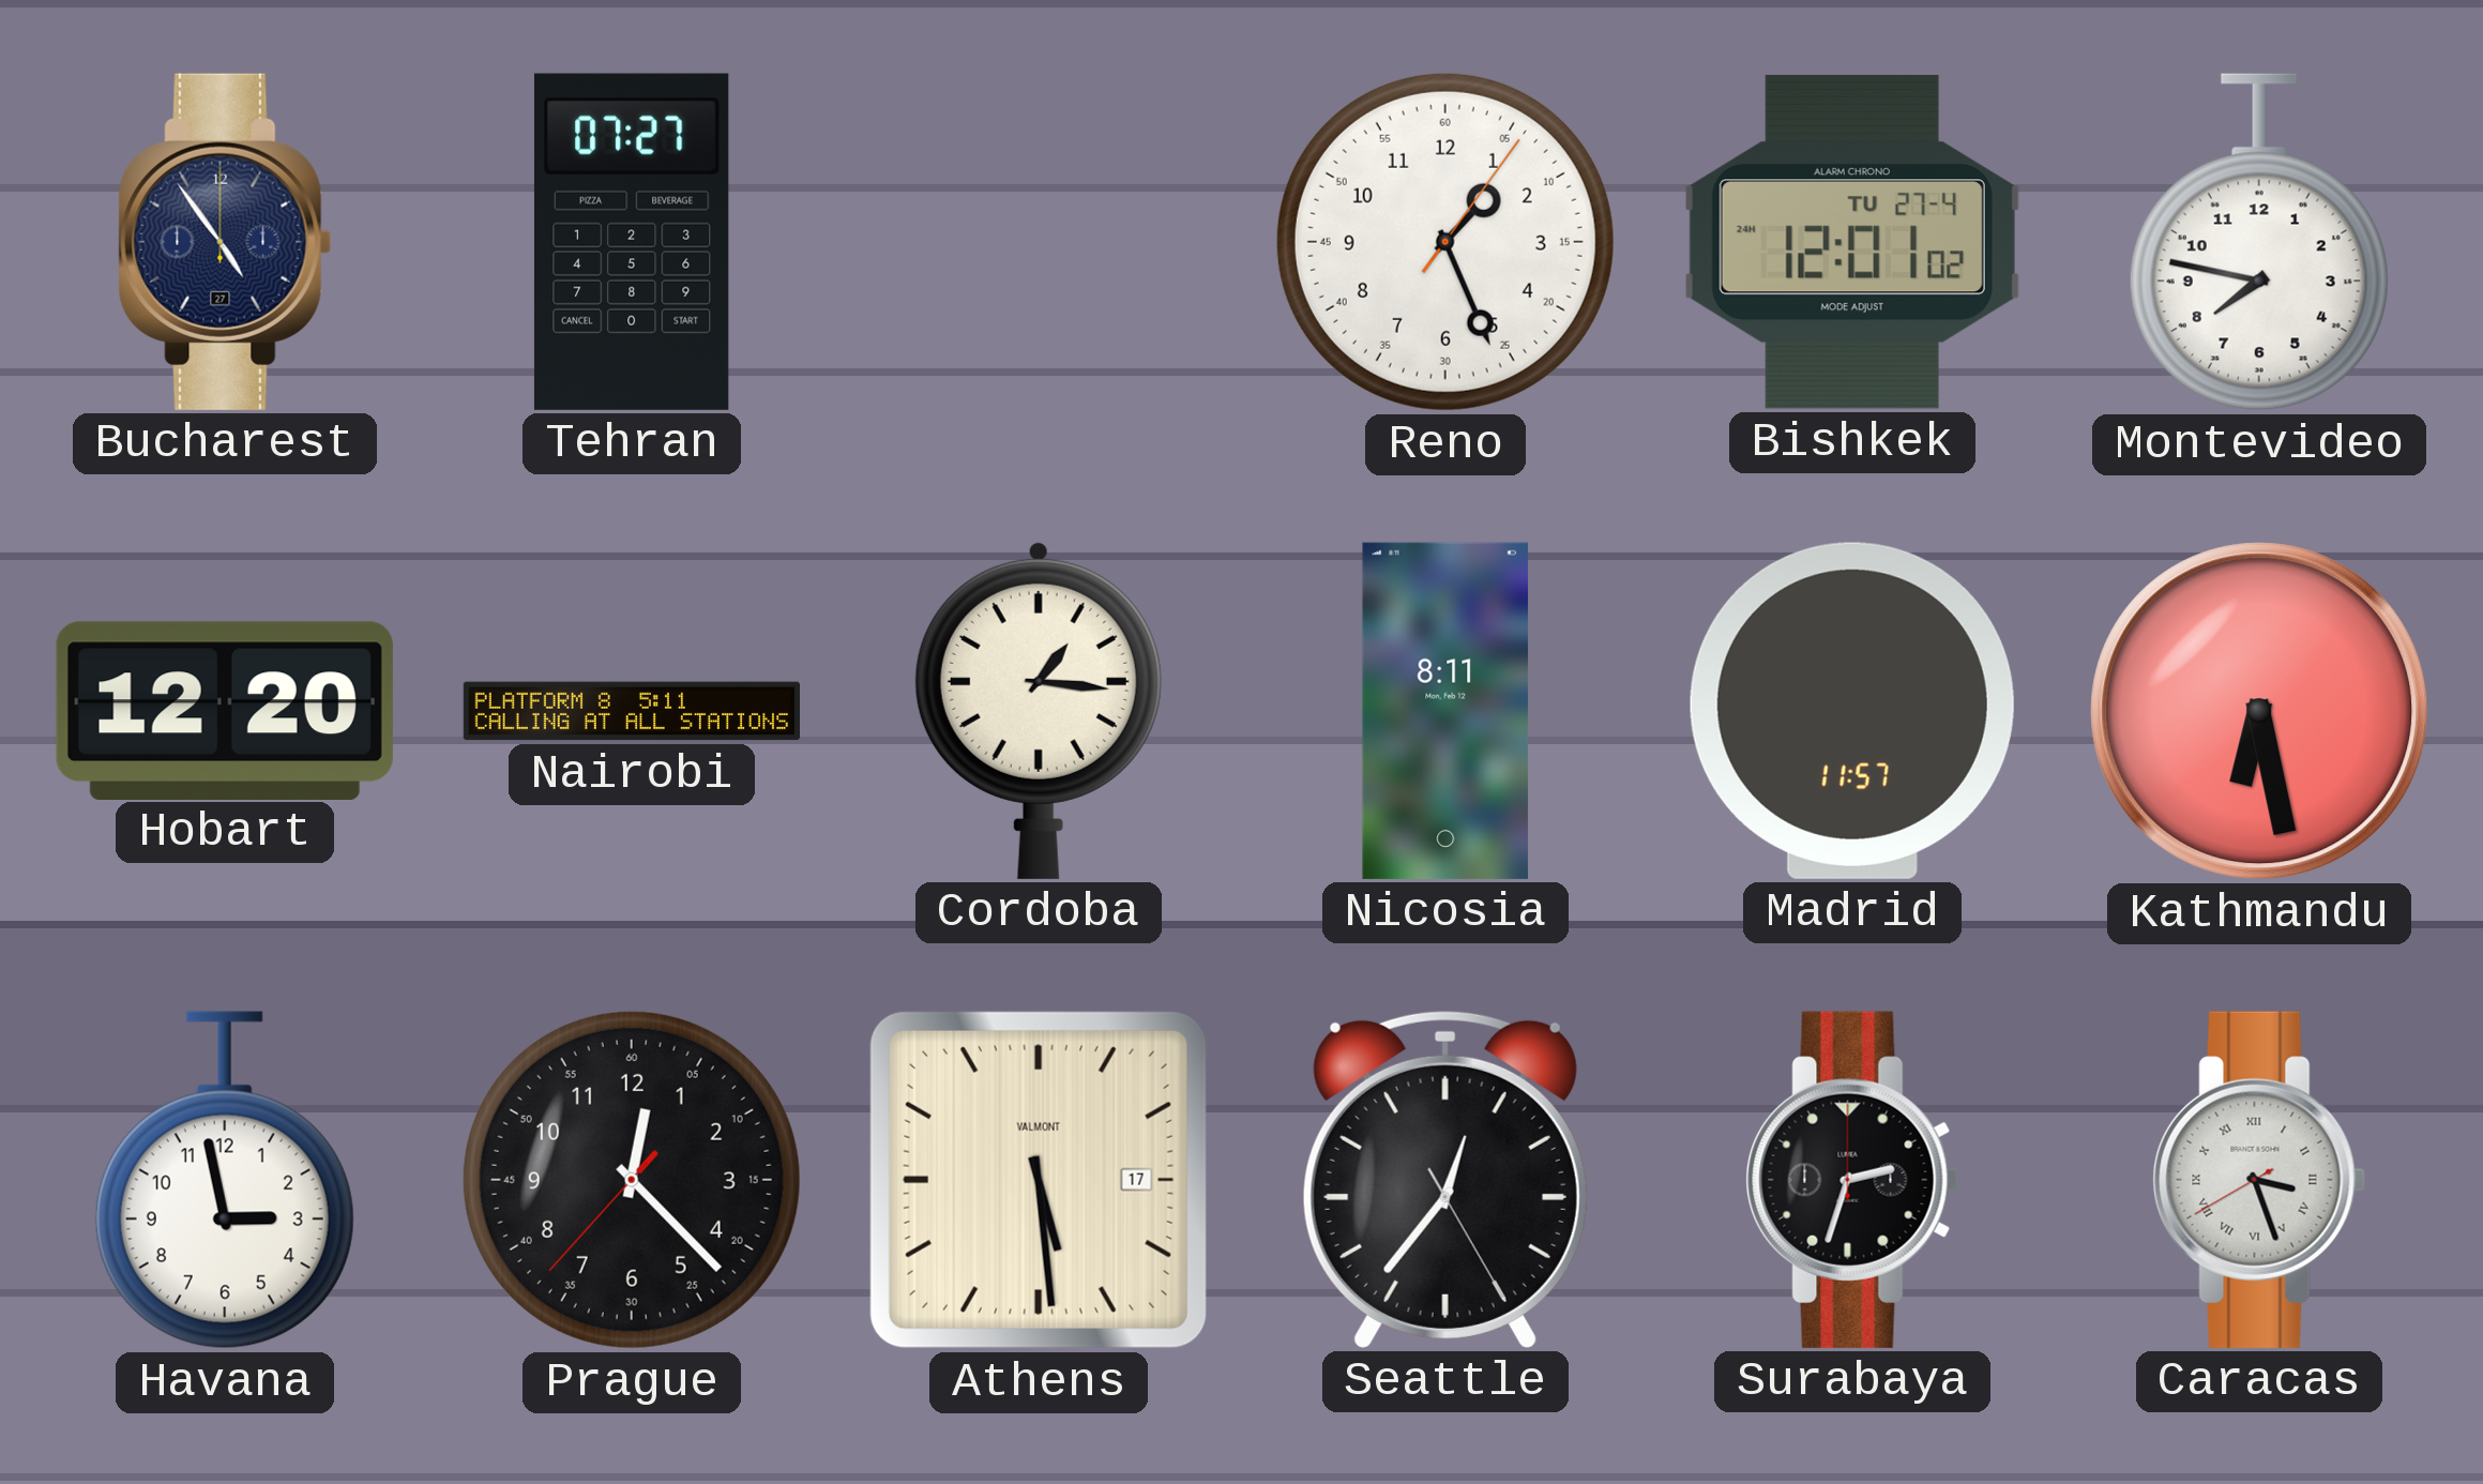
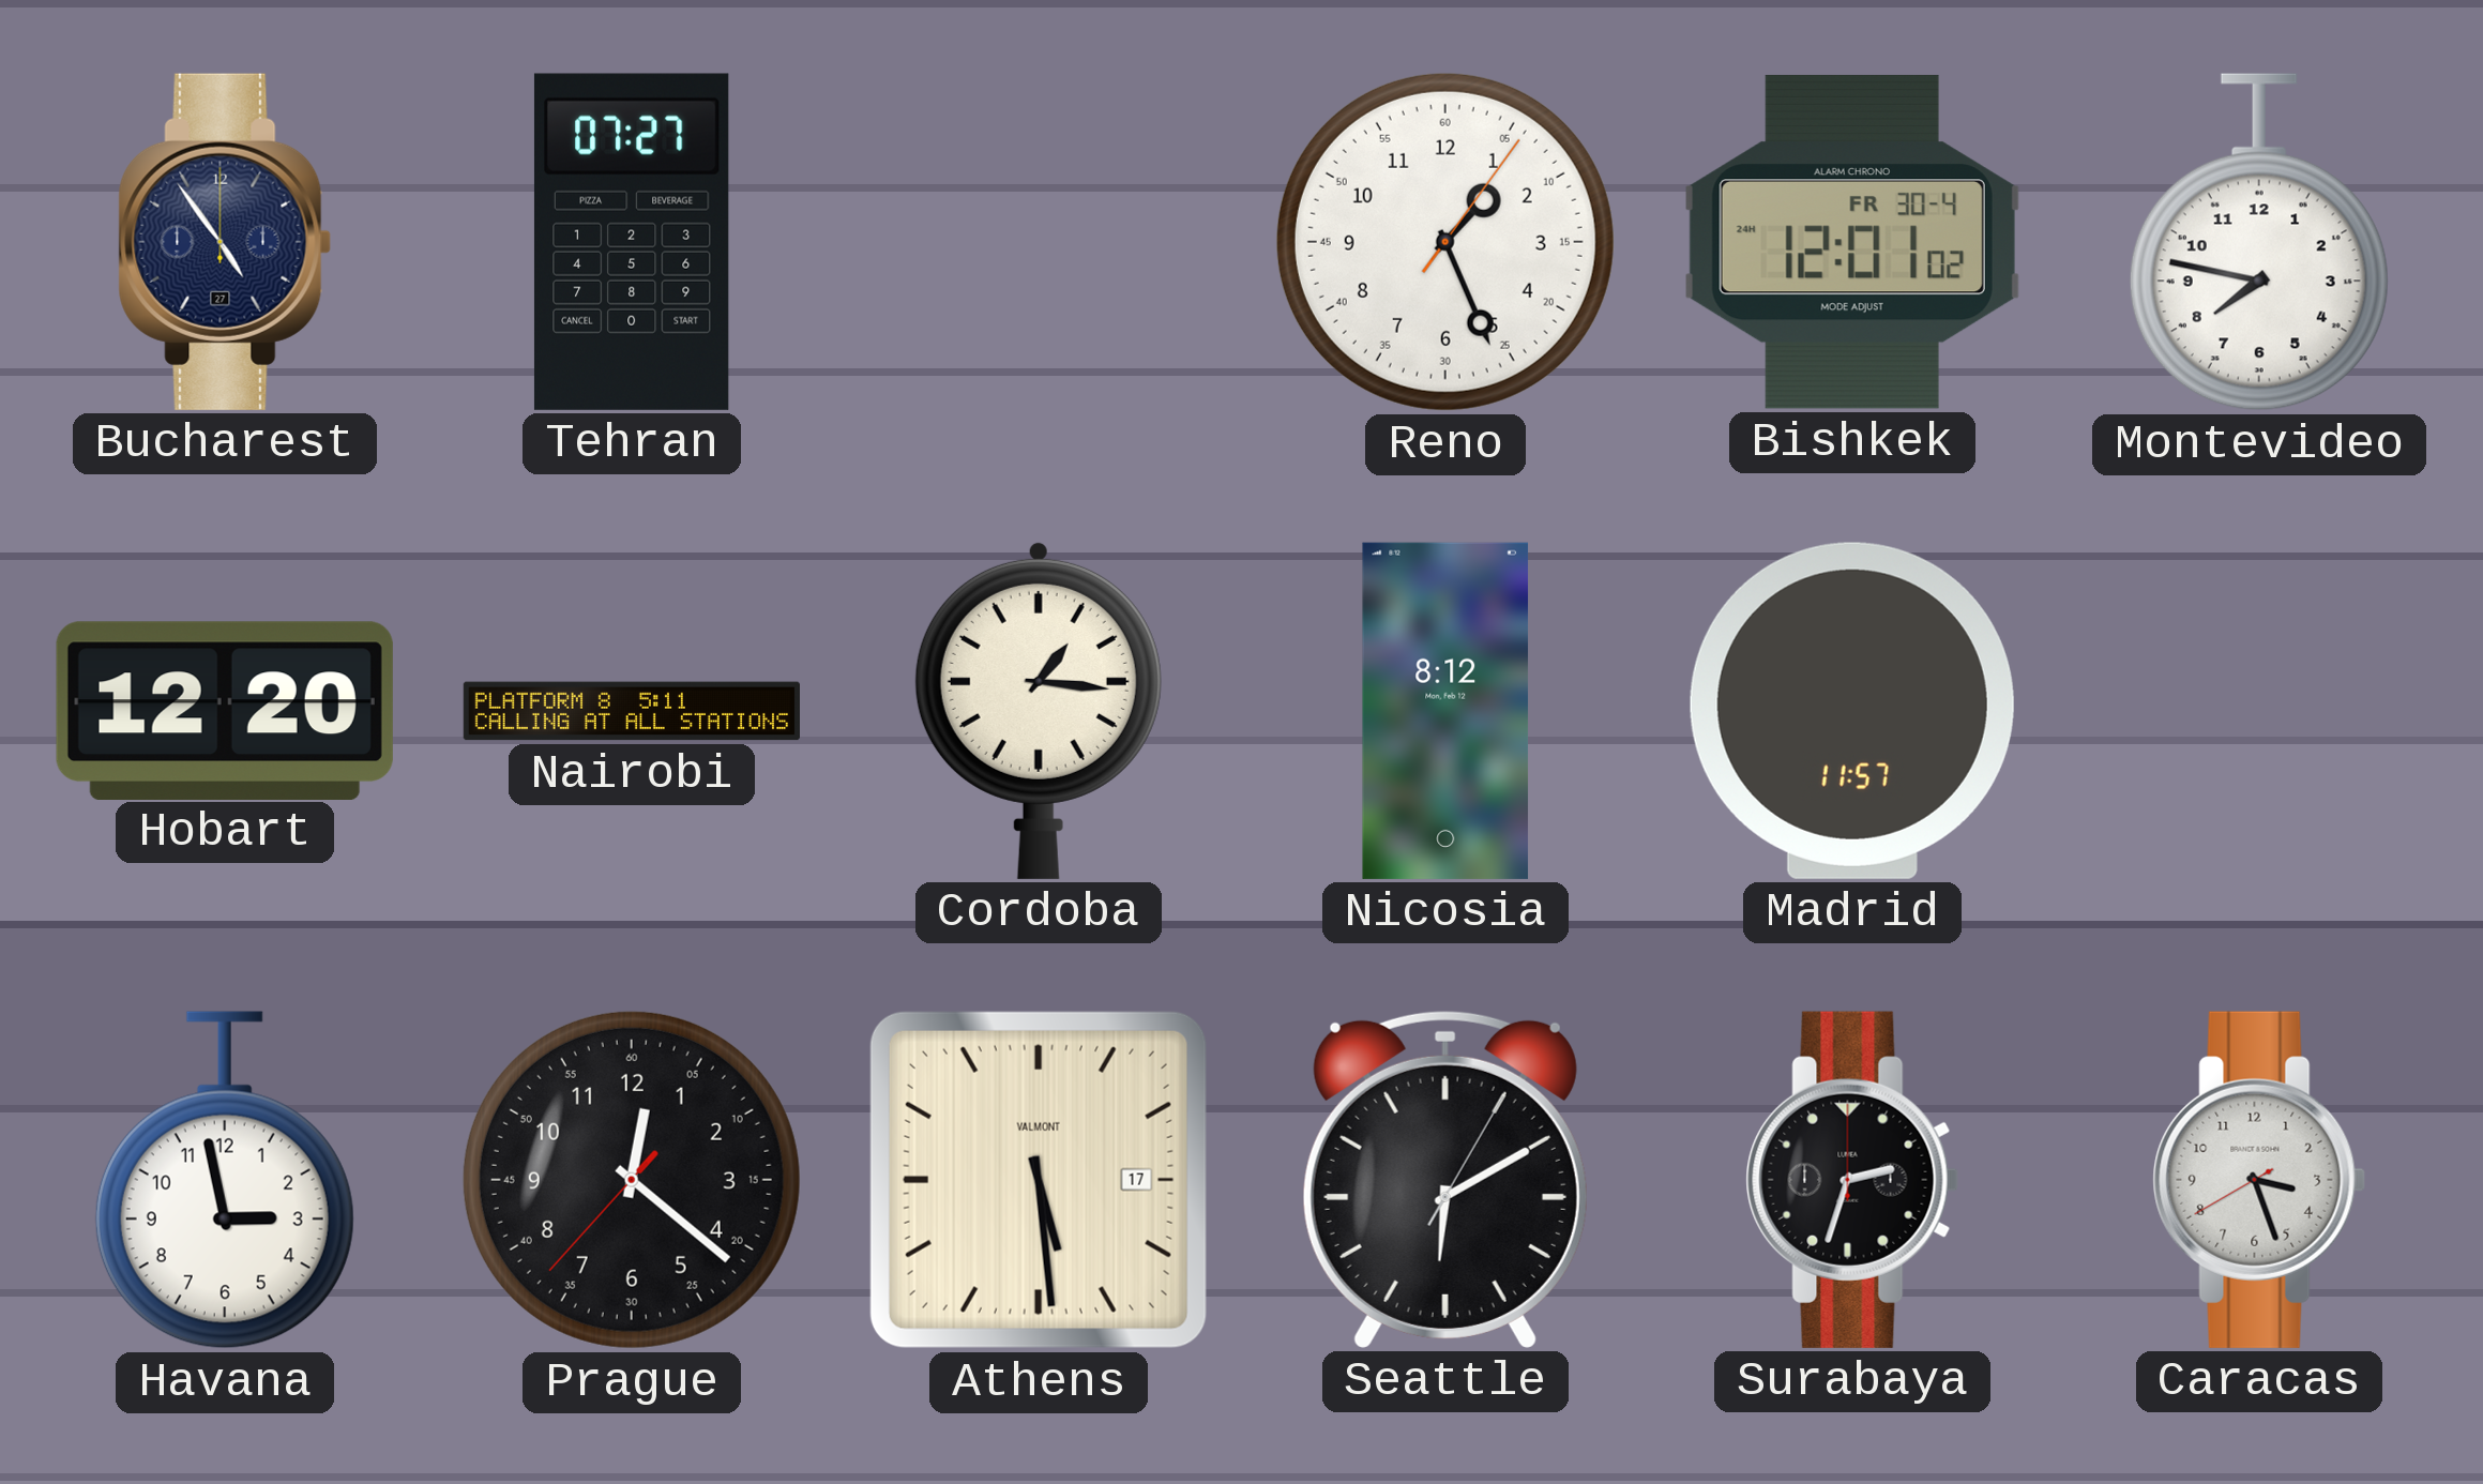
Bishkek date: TU 27-4 -> FR 30-4 (1852, 242)
Nicosia: 8:11 -> 8:12 (1445, 711)
Kathmandu: 6:28 -> none (2259, 711)
Prague: 12:22 -> 12:21 (632, 1180)
Seattle: 12:36 -> 6:10 (1445, 1179)
Caracas numerals: Roman -> Arabic (2259, 1180)
